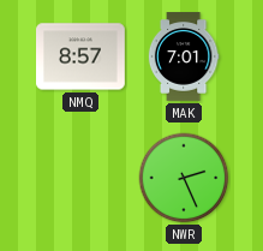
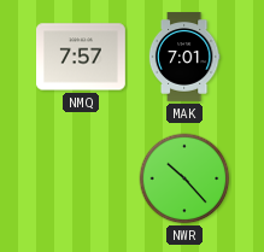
NMQ: 8:57 -> 7:57 (82, 57)
NWR: 2:26 -> 10:23 (184, 178)
